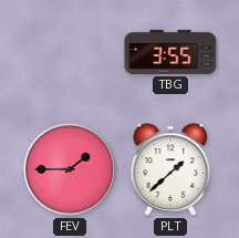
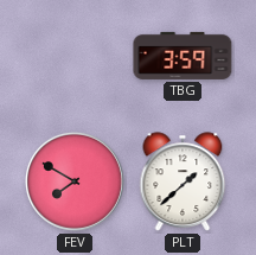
TBG: 3:55 -> 3:59 (183, 56)
FEV: 1:45 -> 7:50 (75, 181)
